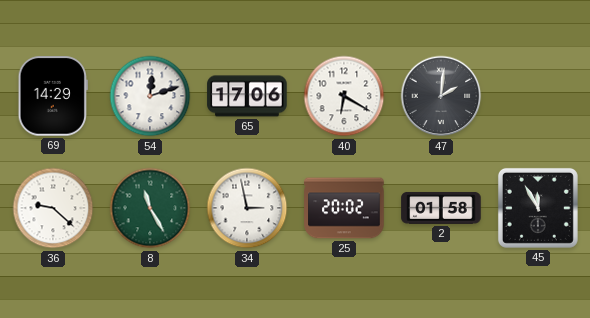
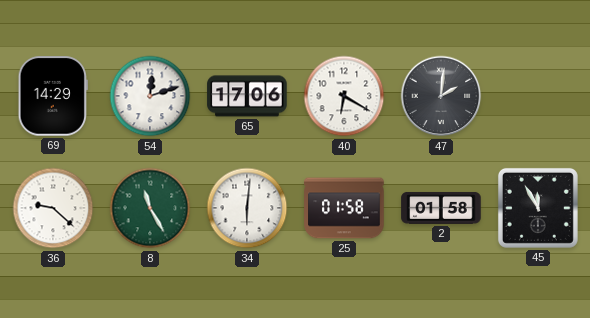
34: 2:58 -> 6:01 (247, 208)
25: 20:02 -> 01:58 (344, 208)
